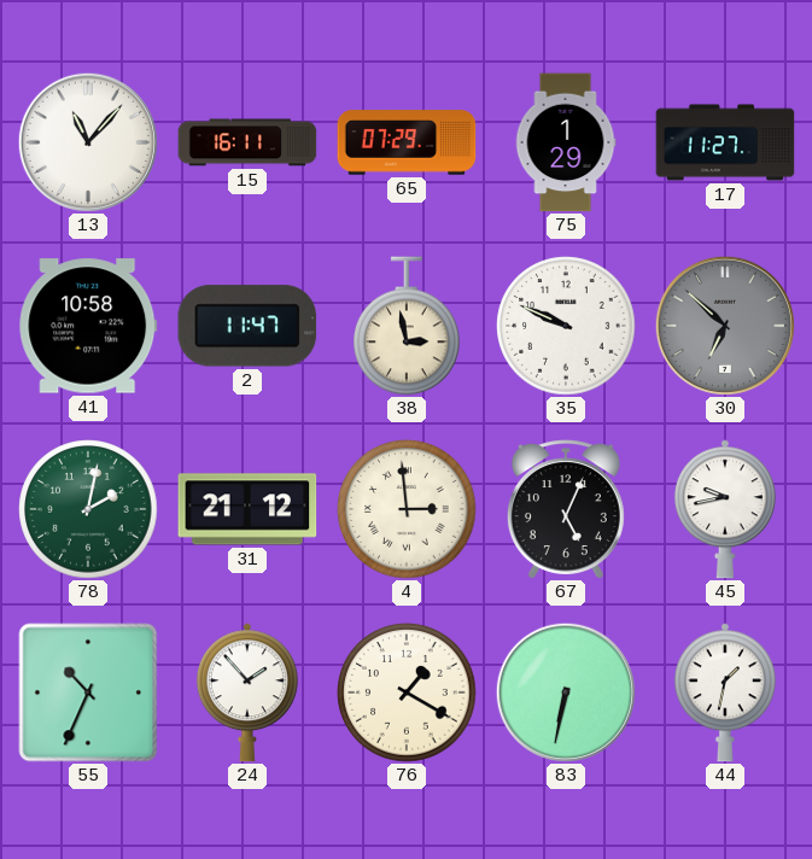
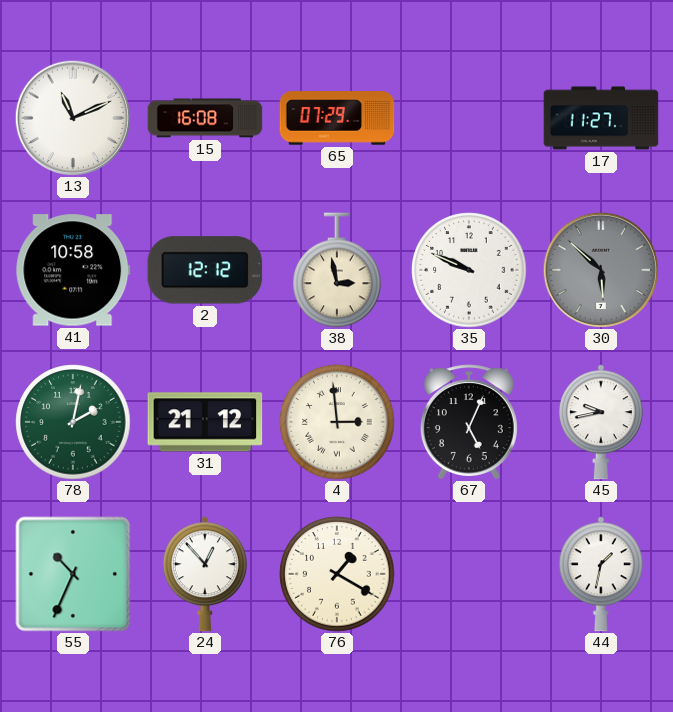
13: 11:07 -> 11:11 (73, 118)
15: 16:11 -> 16:08 (205, 118)
75: 1:29 -> none (566, 142)
2: 11:47 -> 12:12 (205, 270)
30: 6:52 -> 5:52 (601, 270)
24: 1:53 -> 12:53 (205, 574)
83: 6:32 -> none (566, 693)
